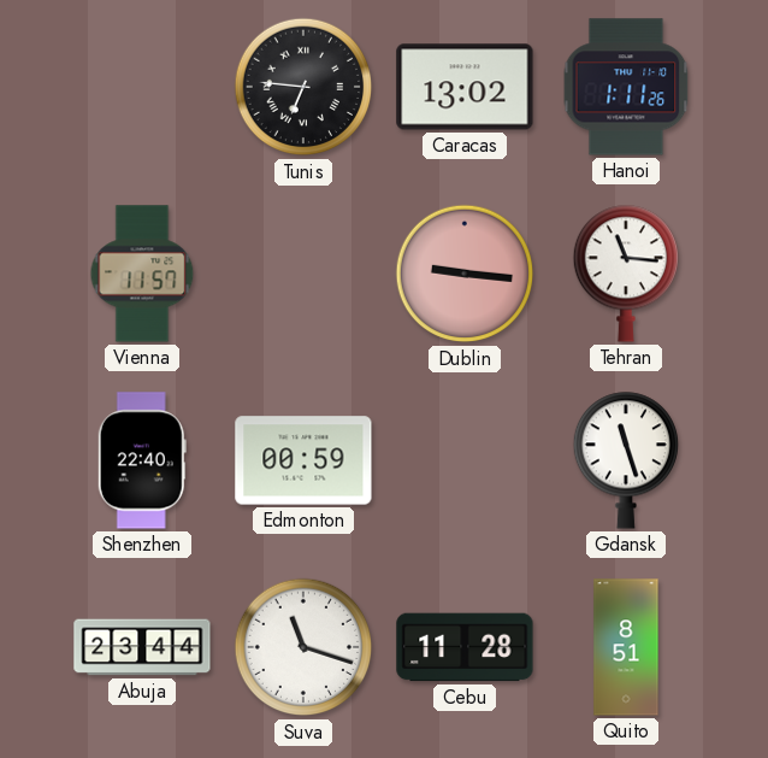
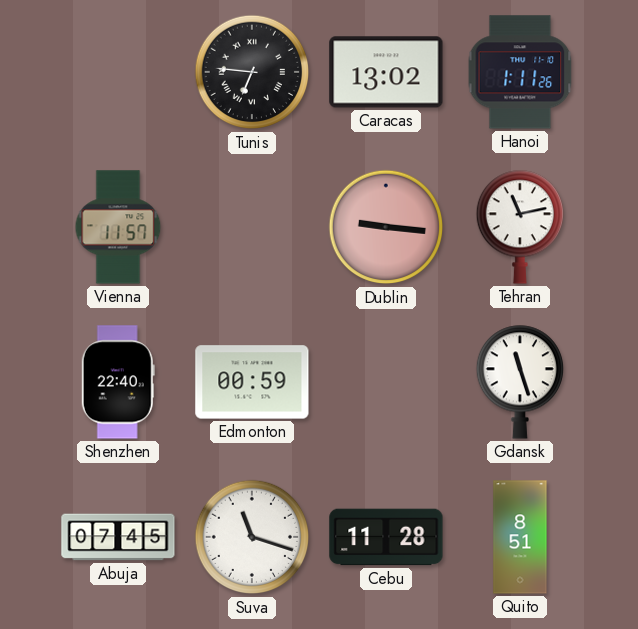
Tehran: 11:16 -> 11:13 (519, 227)
Abuja: 23:44 -> 07:45 (118, 537)
